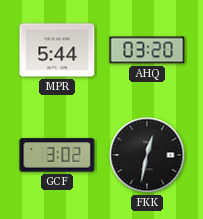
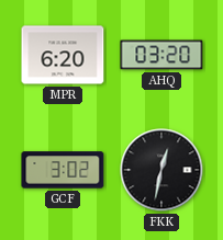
MPR: 5:44 -> 6:20 (63, 55)
